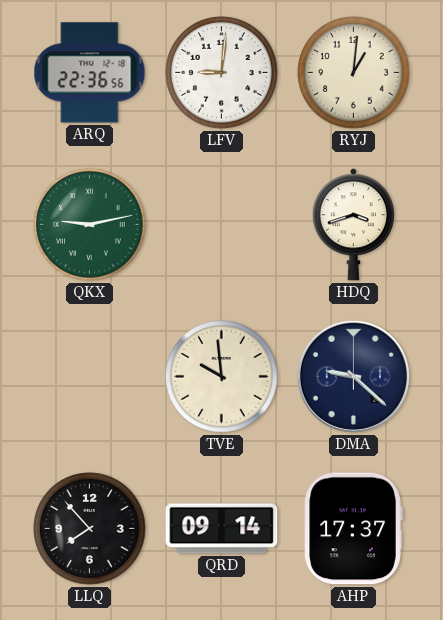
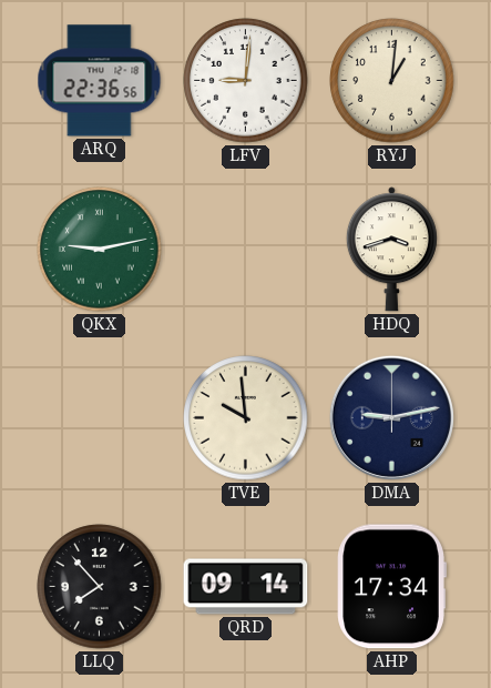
DMA: 9:22 -> 9:13 (391, 417)
AHP: 17:37 -> 17:34 (391, 587)
